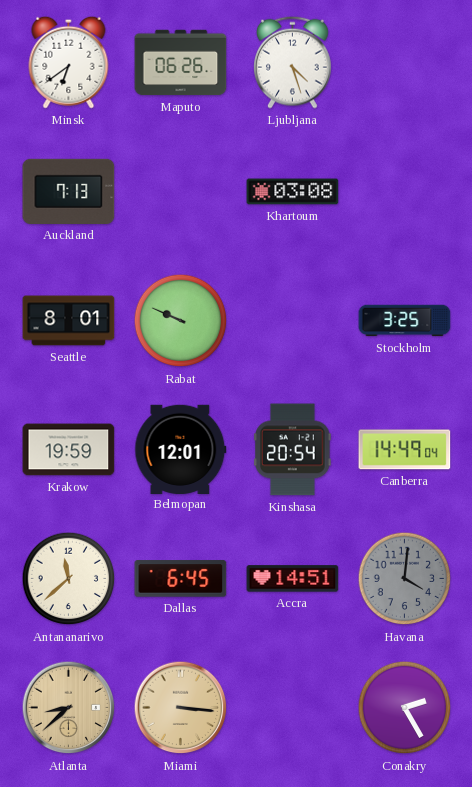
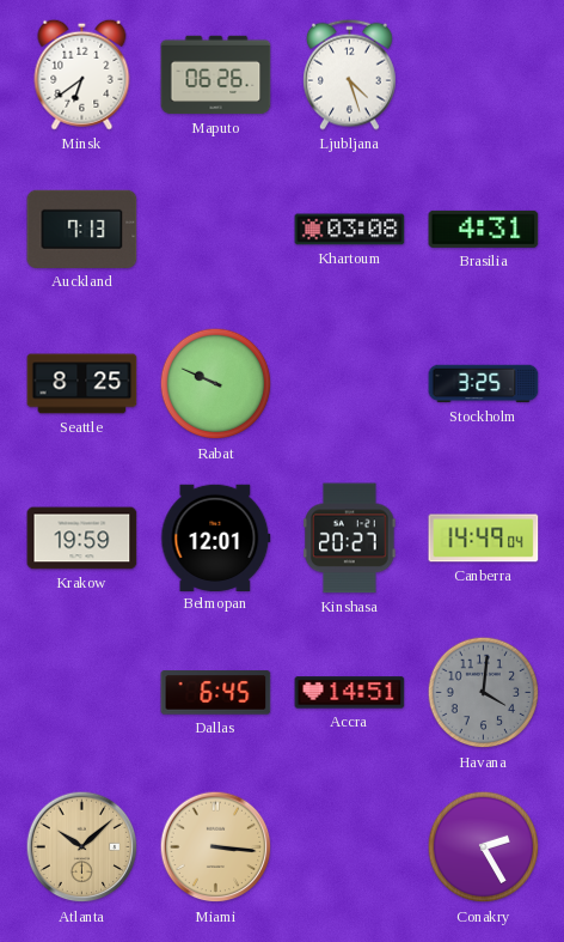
Brasilia: none -> 4:31 (484, 229)
Seattle: 8:01 -> 8:25 (82, 384)
Kinshasa: 20:54 -> 20:27 (350, 539)
Antananarivo: 11:38 -> none (69, 579)
Atlanta: 8:38 -> 10:08 (82, 847)
